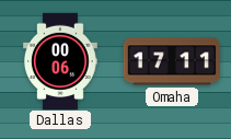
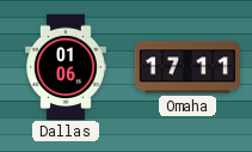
Dallas: 00:06 -> 01:06 (67, 66)
